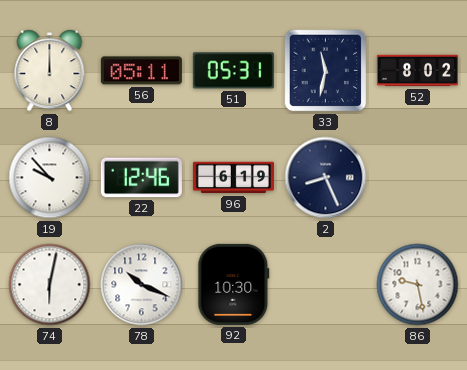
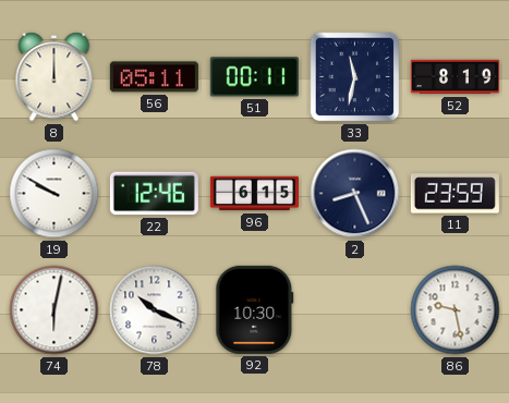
51: 05:31 -> 00:11 (254, 77)
52: 8:02 -> 8:19 (455, 77)
19: 9:53 -> 9:50 (54, 194)
96: 6:19 -> 6:15 (254, 194)
11: none -> 23:59 (455, 194)
